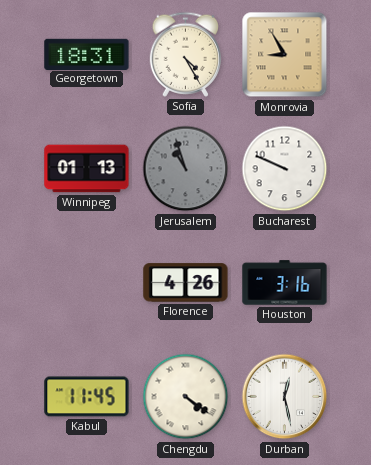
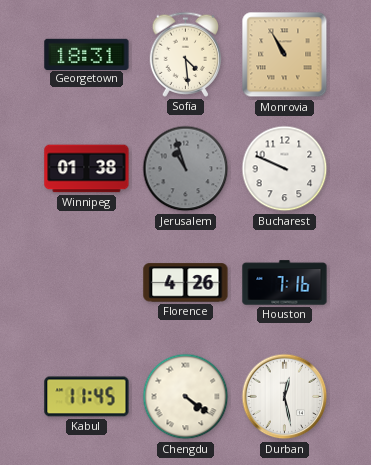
Sofia: 4:25 -> 4:29 (186, 54)
Monrovia: 8:55 -> 10:55 (285, 55)
Winnipeg: 01:13 -> 01:38 (87, 169)
Houston: 3:16 -> 7:16 (285, 283)
